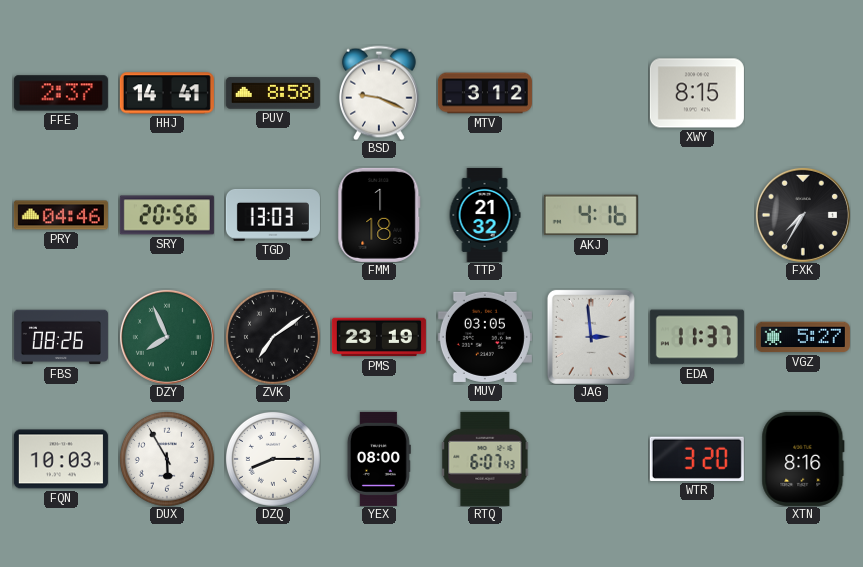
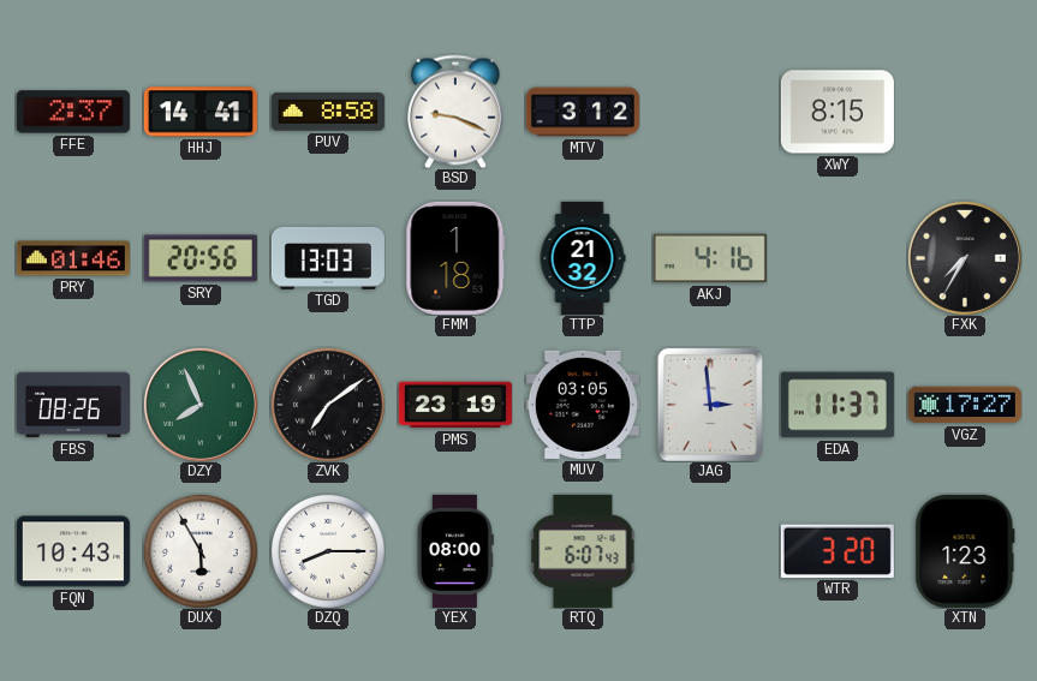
PRY: 04:46 -> 01:46 (73, 258)
VGZ: 5:27 -> 17:27 (965, 405)
FQN: 10:03 -> 10:43 (73, 551)
XTN: 8:16 -> 1:23 (965, 551)
